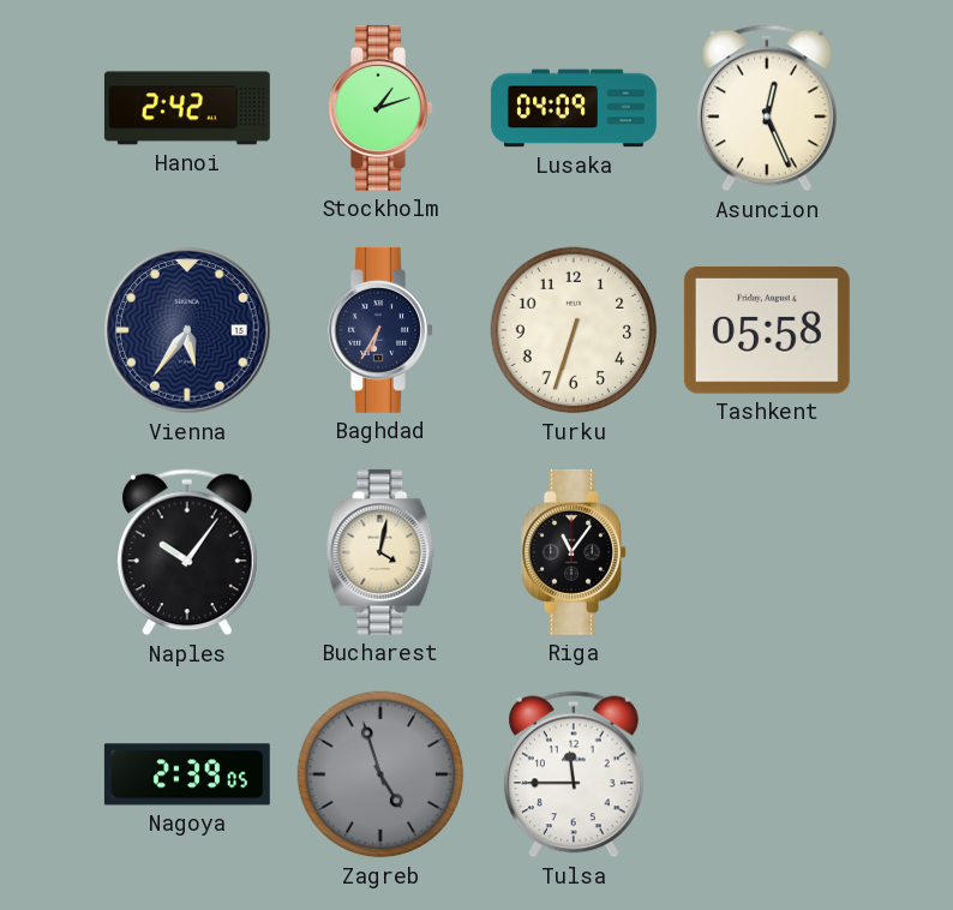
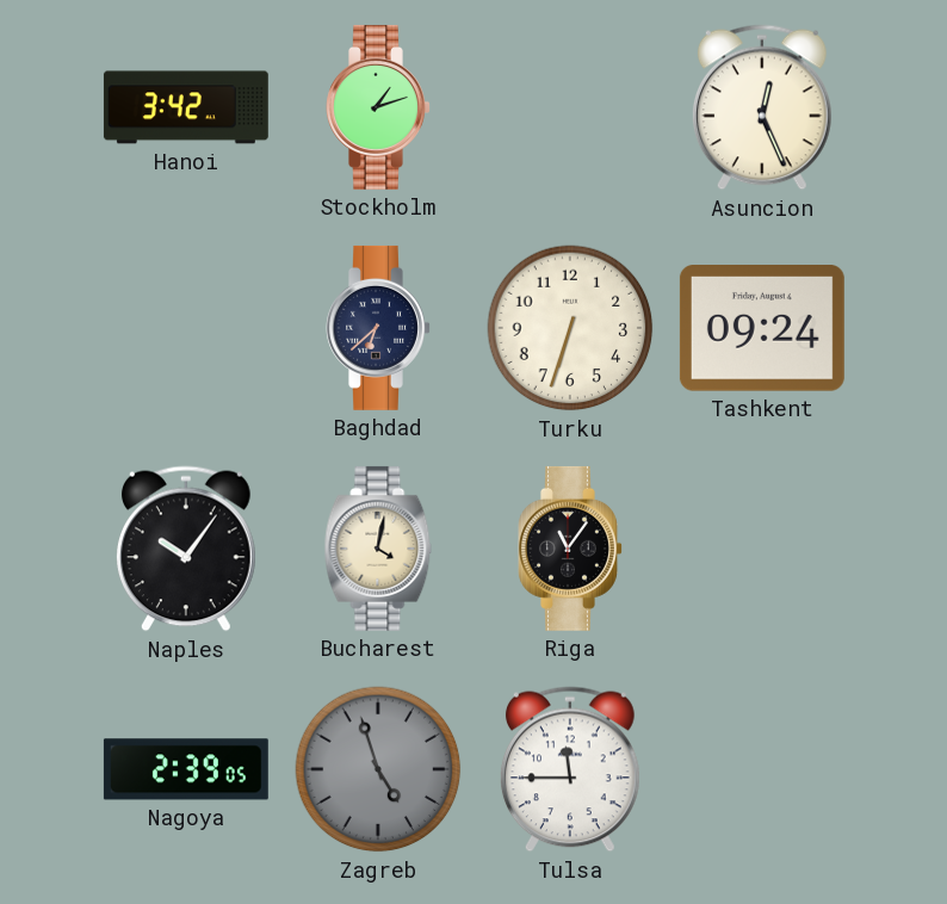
Hanoi: 2:42 -> 3:42 (186, 107)
Lusaka: 04:09 -> none (574, 108)
Vienna: 5:36 -> none (187, 330)
Baghdad: 6:35 -> 6:38 (378, 328)
Tashkent: 05:58 -> 09:24 (762, 328)
